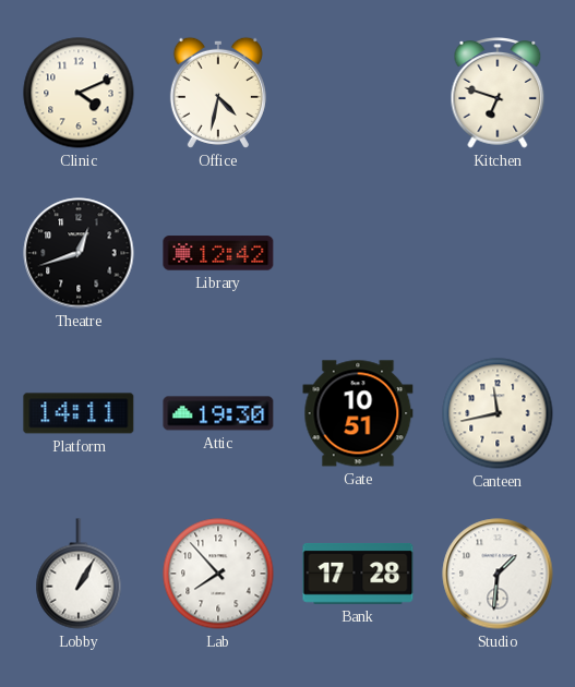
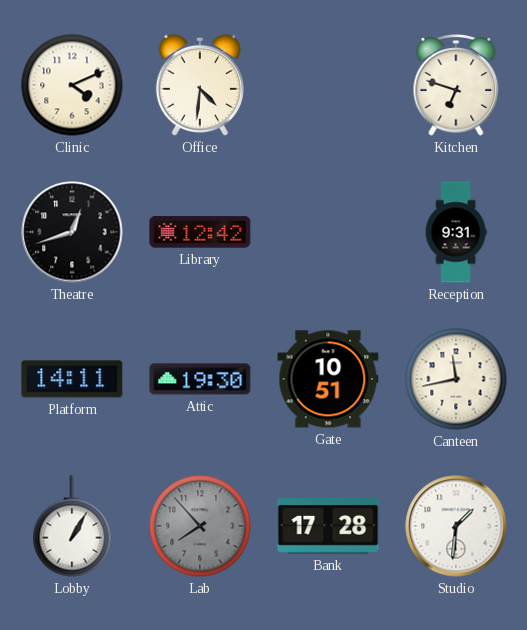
Office: 4:32 -> 4:31 (200, 85)
Reception: none -> 9:31 (456, 232)
Lab dial: white -> grey (200, 526)
